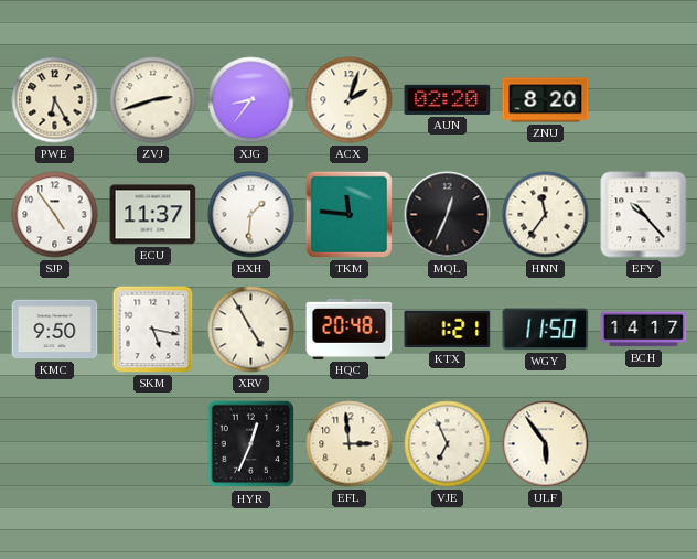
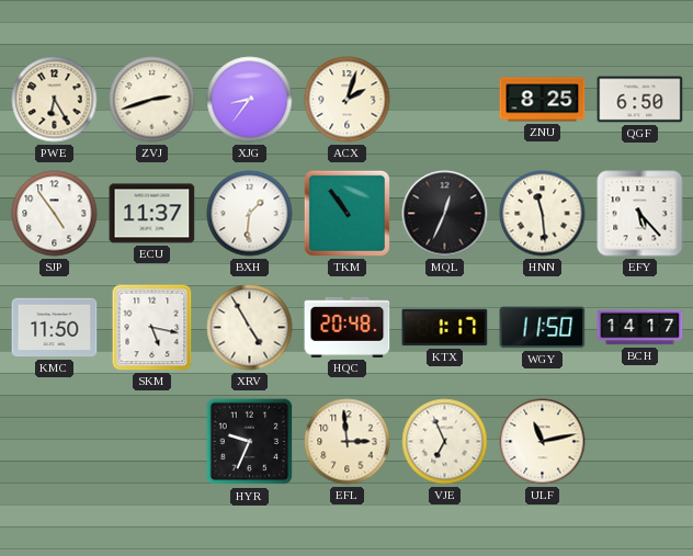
AUN: 02:20 -> none (448, 99)
ZNU: 8:20 -> 8:25 (543, 100)
QGF: none -> 6:50 (640, 100)
TKM: 11:46 -> 10:54 (346, 213)
HNN: 11:36 -> 11:29 (543, 214)
EFY: 10:23 -> 5:23 (640, 214)
KMC: 9:50 -> 11:50 (55, 328)
KTX: 1:21 -> 1:17 (445, 328)
HYR: 12:34 -> 9:34 (250, 442)
ULF: 5:54 -> 11:13 (543, 442)
